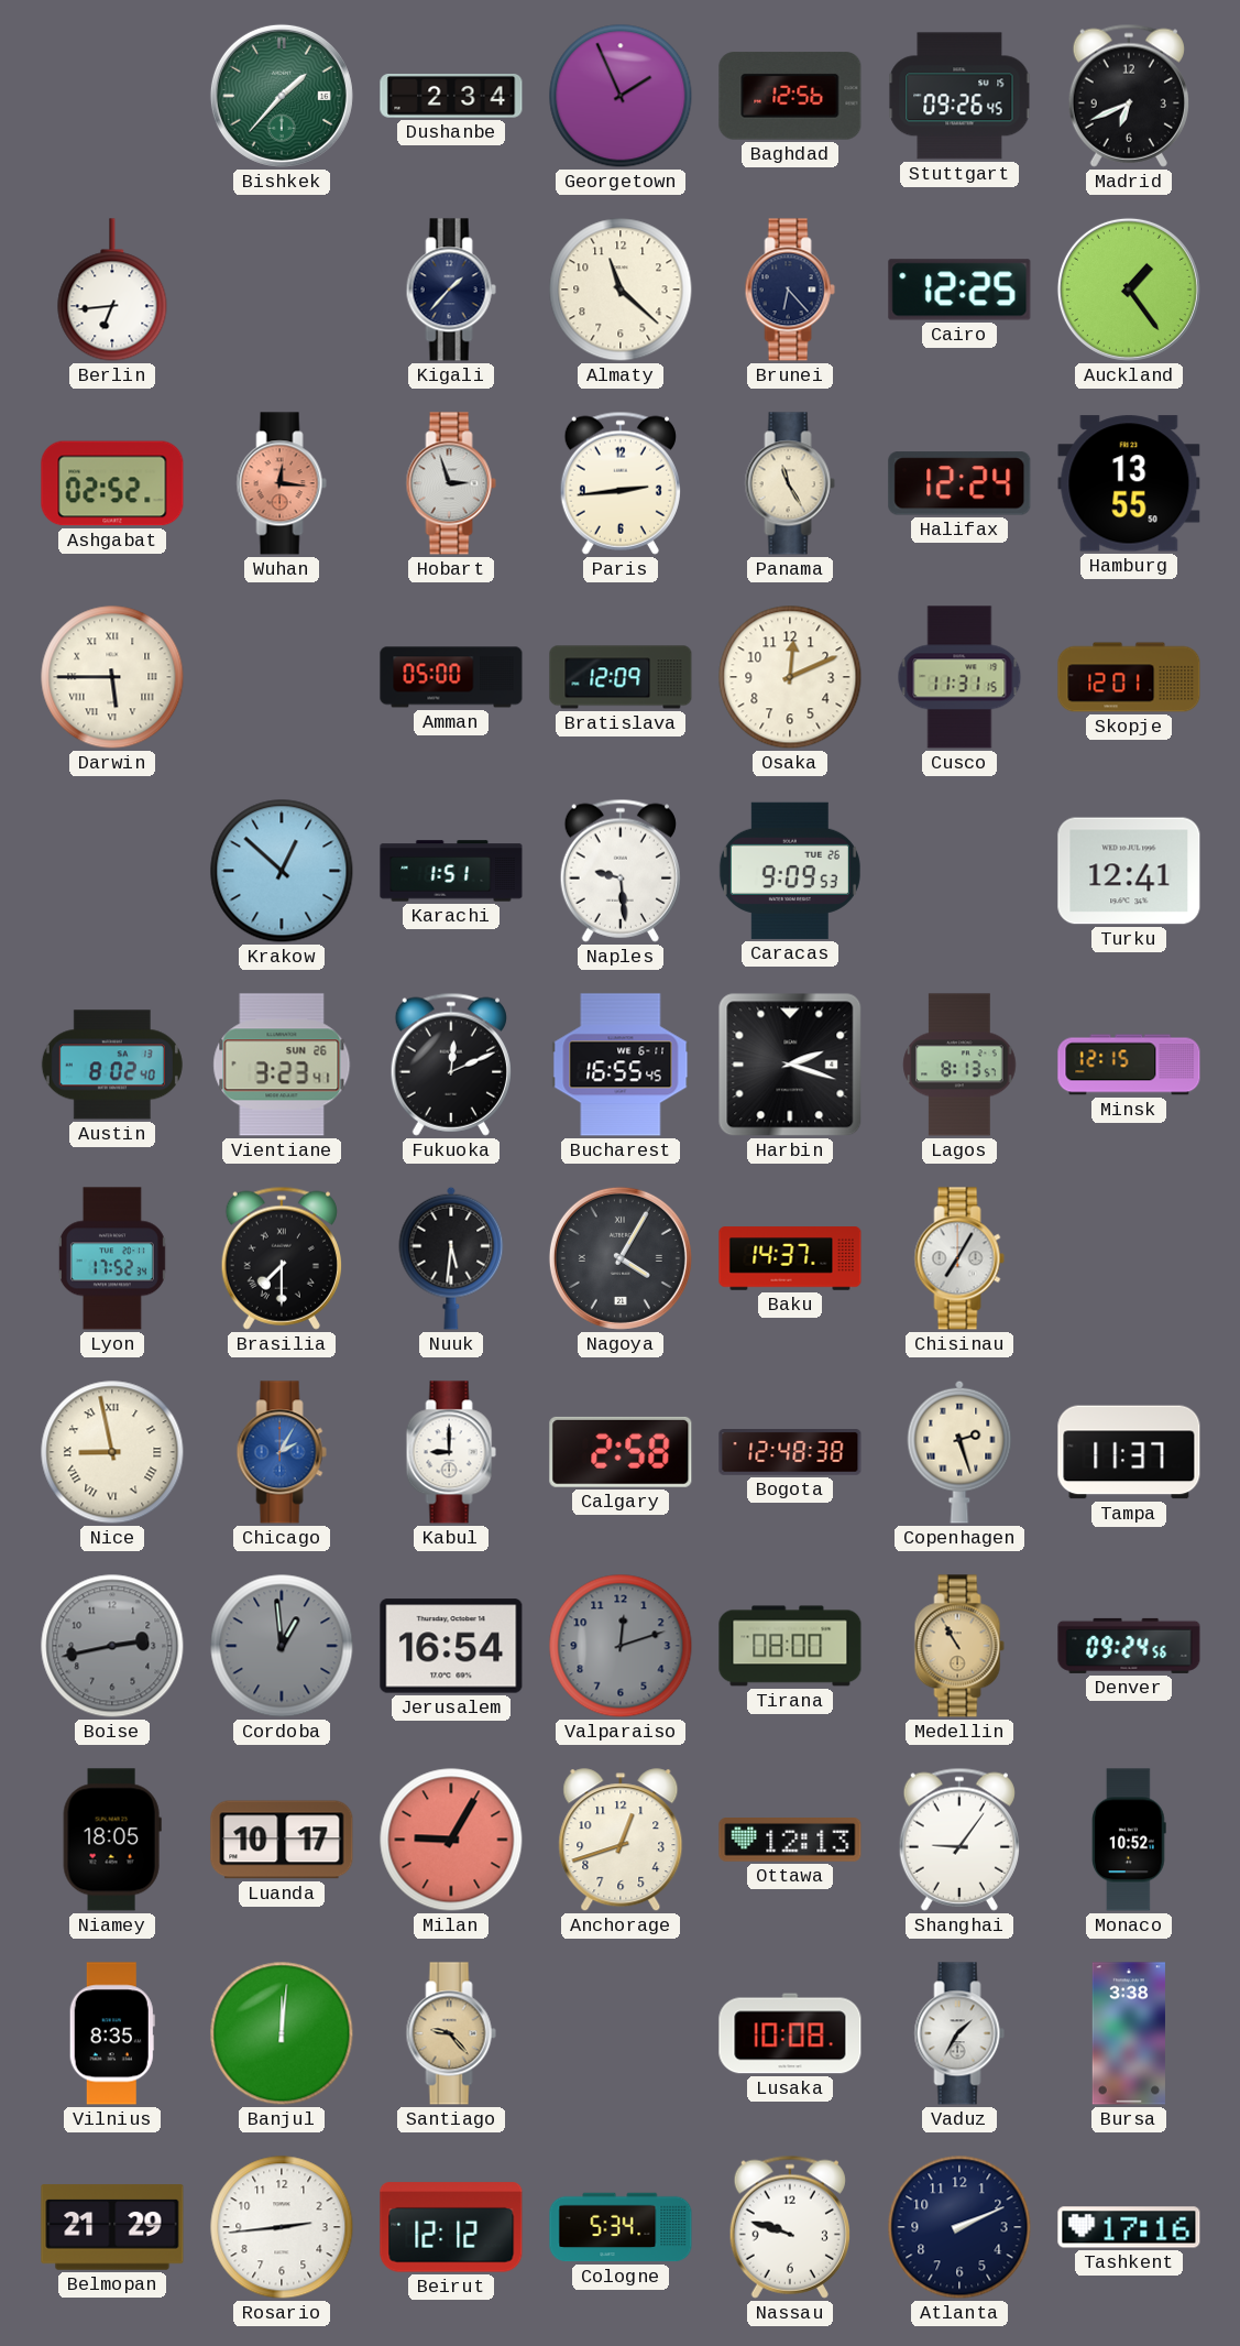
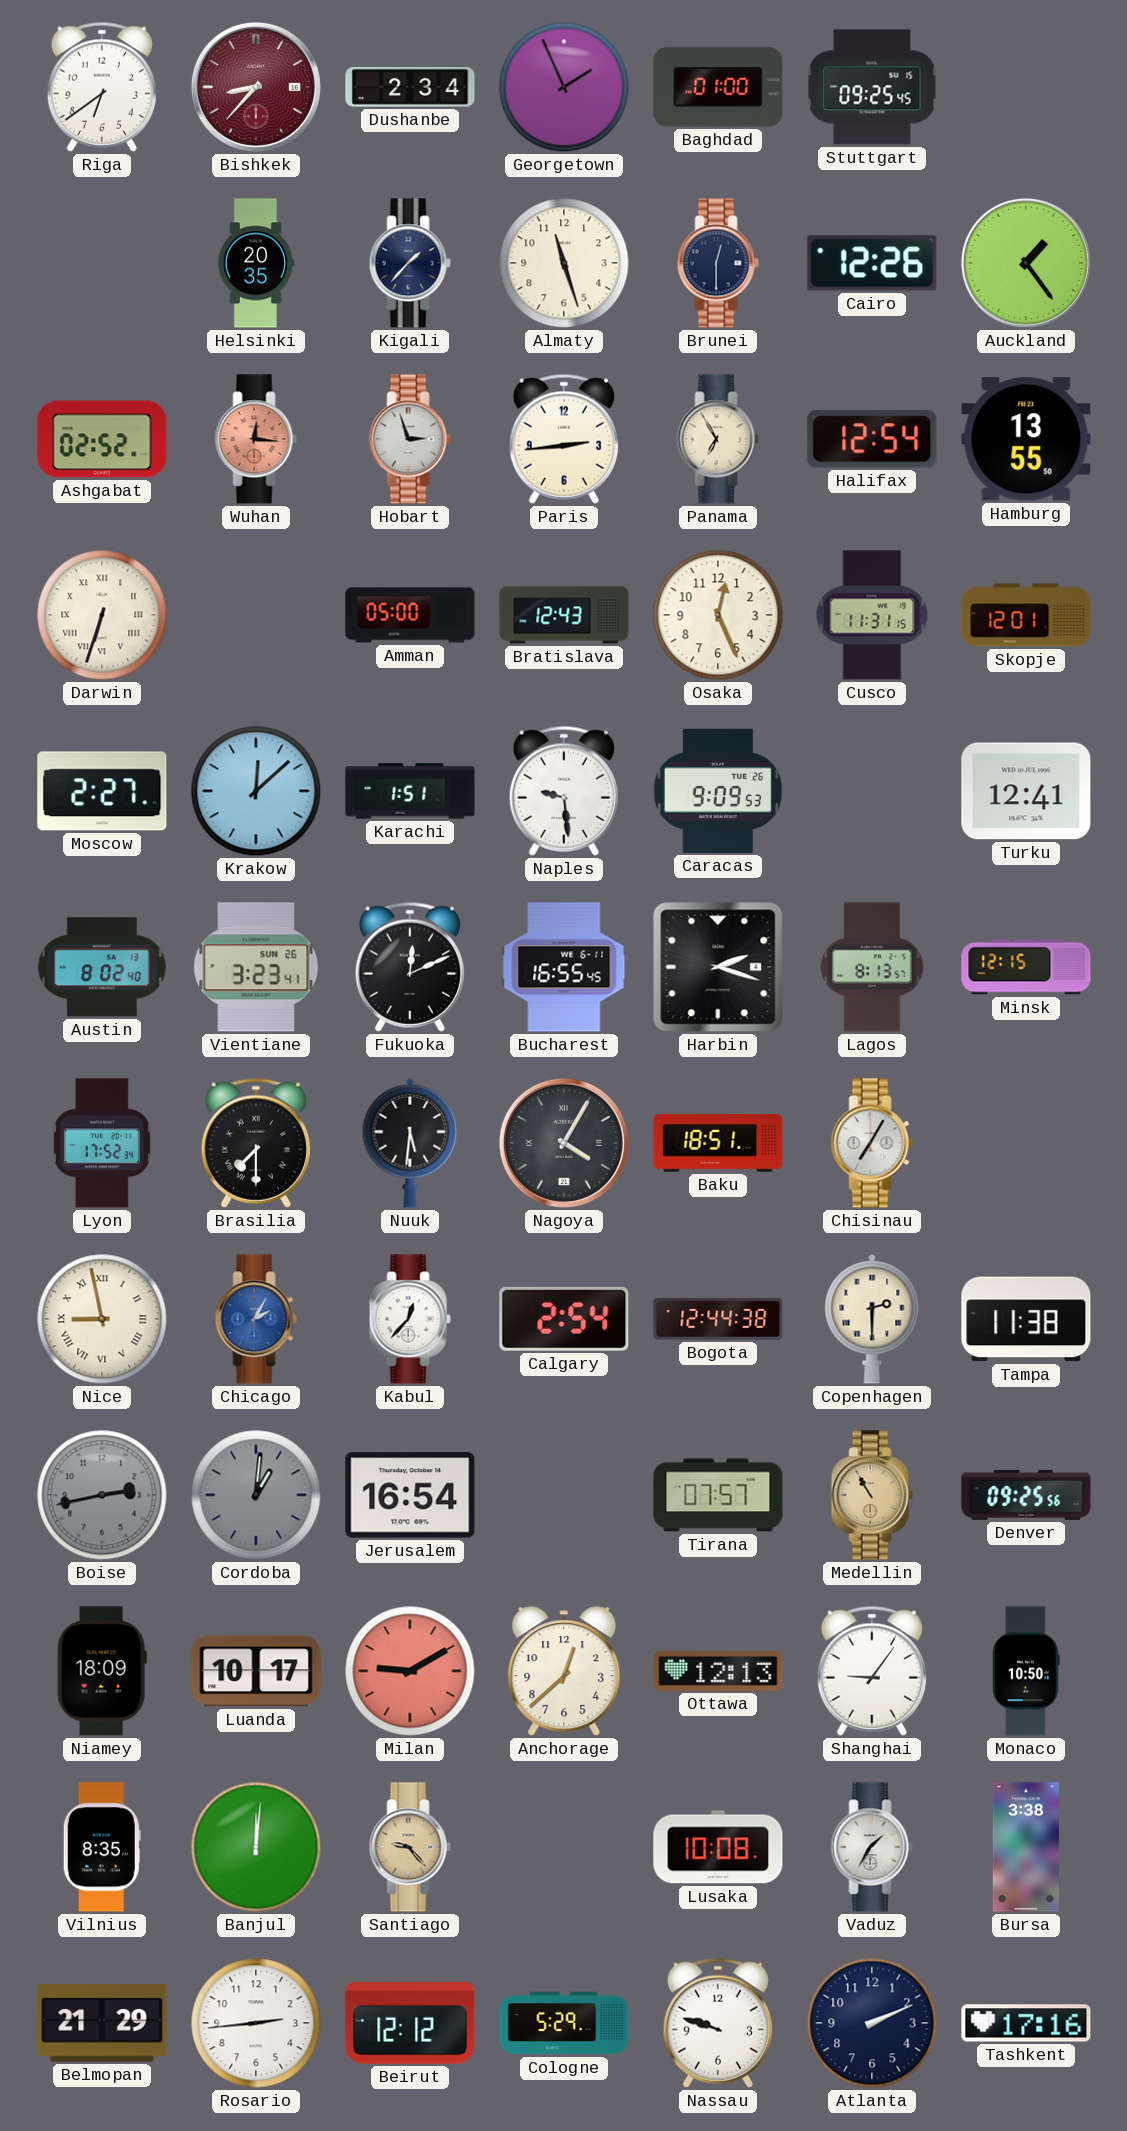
Riga: none -> 6:39 (102, 87)
Bishkek: 1:37 -> 8:37 (256, 87)
Bishkek dial: green -> burgundy (256, 87)
Baghdad: 12:56 -> 01:00 (718, 87)
Stuttgart: 09:26 -> 09:25 (872, 87)
Madrid: 6:41 -> none (1129, 96)
Berlin: 6:44 -> none (112, 290)
Helsinki: none -> 20:35 (256, 263)
Almaty: 11:22 -> 11:27 (564, 263)
Brunei: 6:23 -> 12:30 (718, 263)
Cairo: 12:25 -> 12:26 (872, 263)
Panama: 11:25 -> 6:55 (718, 439)
Halifax: 12:24 -> 12:54 (872, 439)
Darwin: 5:45 -> 6:33 (102, 615)
Bratislava: 12:09 -> 12:43 (564, 615)
Osaka: 12:11 -> 12:26 (718, 615)
Moscow: none -> 2:27 (102, 791)
Krakow: 12:52 -> 12:08 (256, 791)
Baku: 14:37 -> 18:51 (718, 1143)
Kabul: 9:00 -> 12:37 (410, 1319)
Calgary: 2:58 -> 2:54 (564, 1319)
Bogota: 12:48 -> 12:44 (718, 1319)
Copenhagen: 2:27 -> 2:30 (872, 1319)
Tampa: 11:37 -> 11:38 (1026, 1319)
Cordoba: 12:59 -> 1:01 (256, 1495)
Valparaiso: 12:12 -> none (621, 1646)
Tirana: 08:00 -> 07:57 (718, 1495)
Denver: 09:24 -> 09:25 (1026, 1495)
Niamey: 18:05 -> 18:09 (102, 1671)
Milan: 9:05 -> 9:10 (410, 1671)
Anchorage: 12:42 -> 12:38 (564, 1672)
Monaco: 10:52 -> 10:50 (1026, 1671)
Cologne: 5:34 -> 5:29 (564, 2023)
